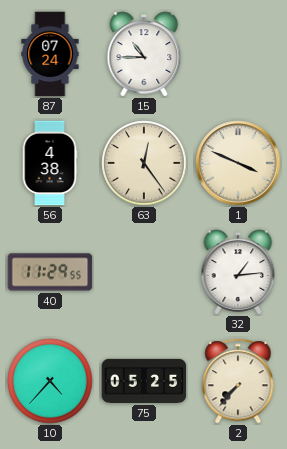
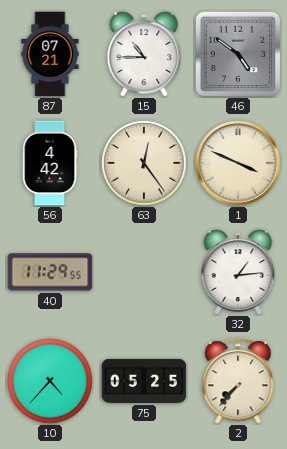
87: 07:24 -> 07:21 (50, 54)
46: none -> 4:51 (237, 53)
56: 4:38 -> 4:42 (50, 163)
